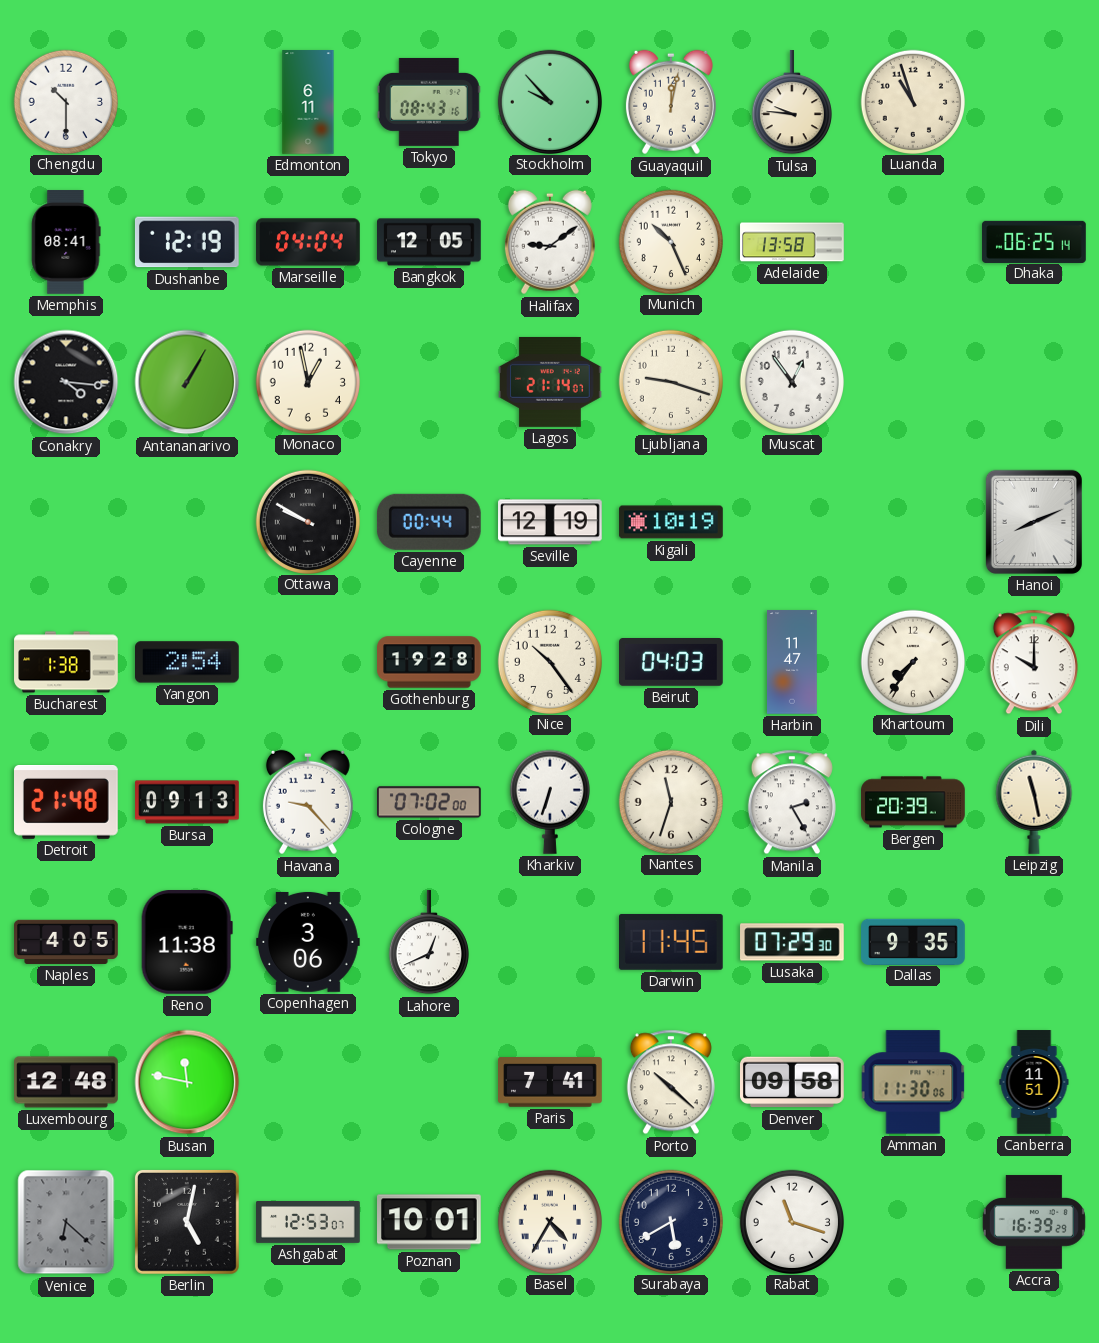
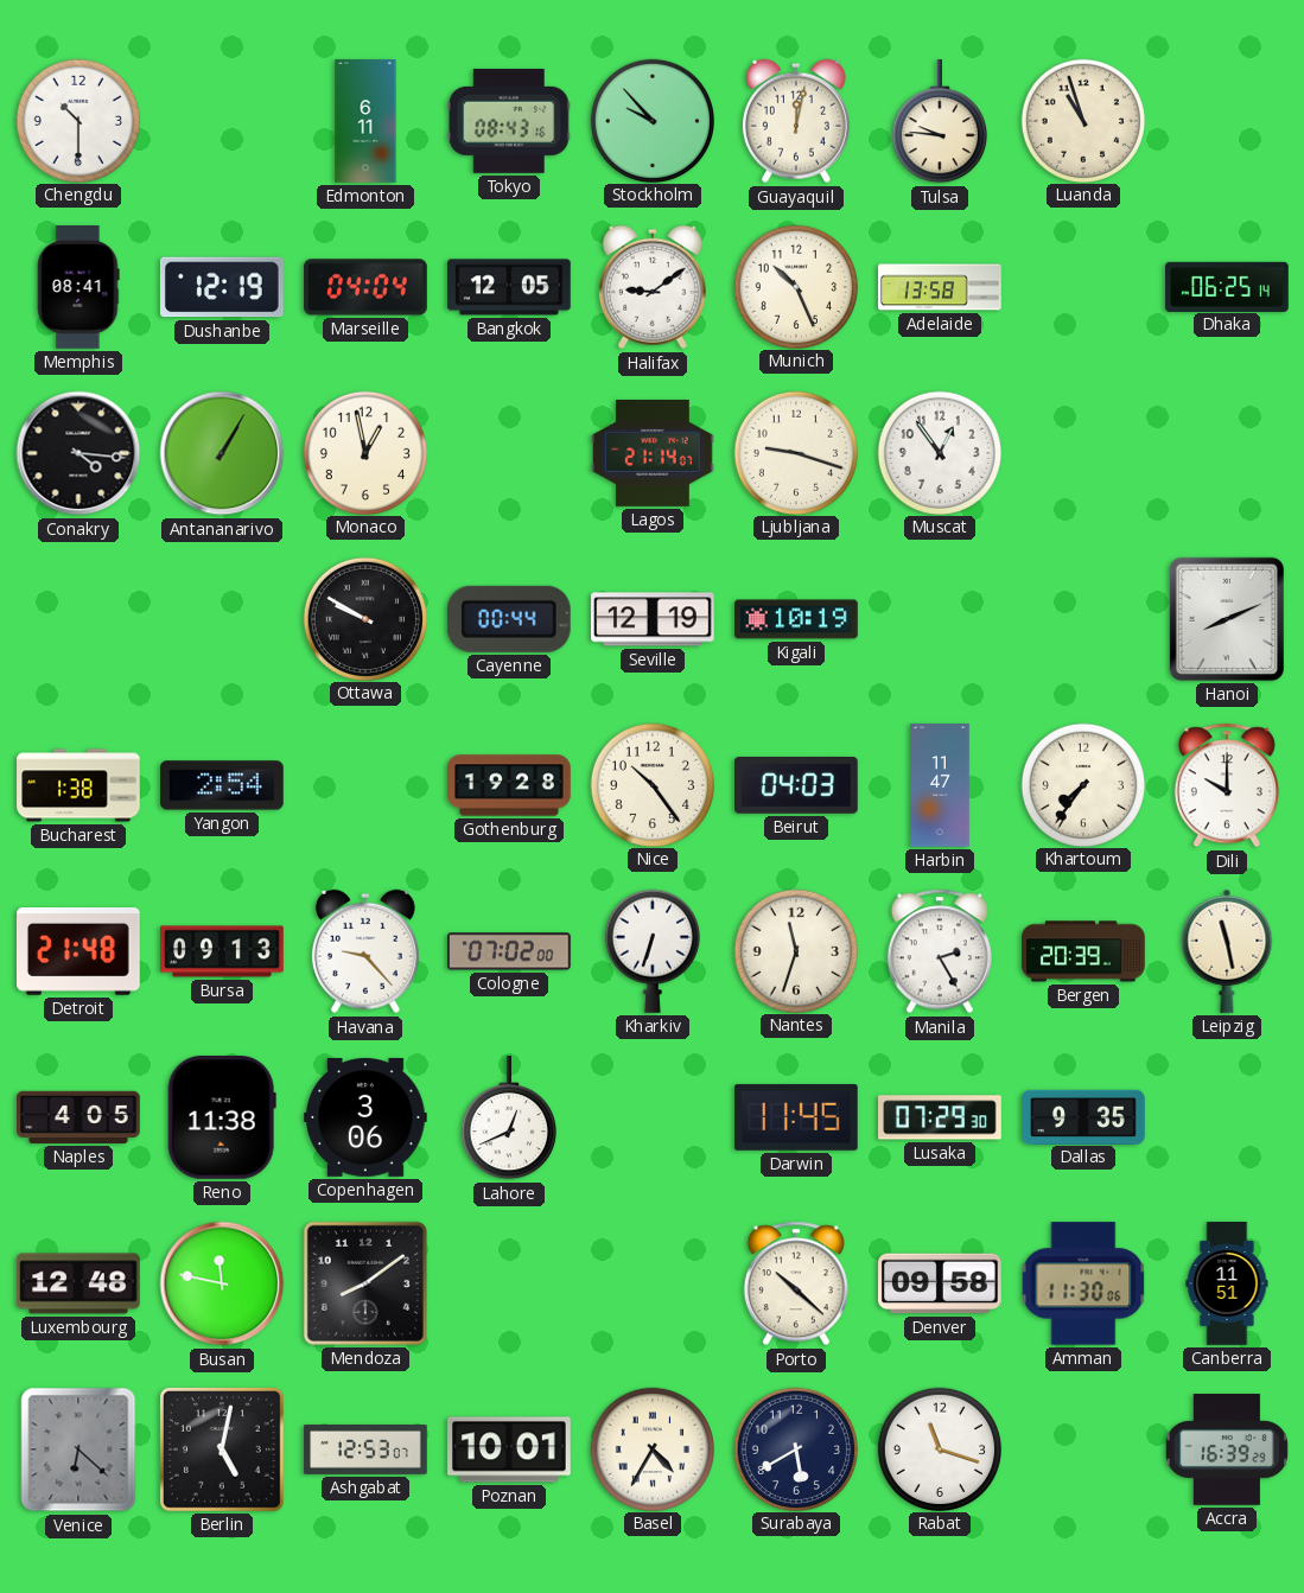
Mendoza: none -> 8:09 (365, 1283)
Paris: 7:41 -> none (550, 1082)
